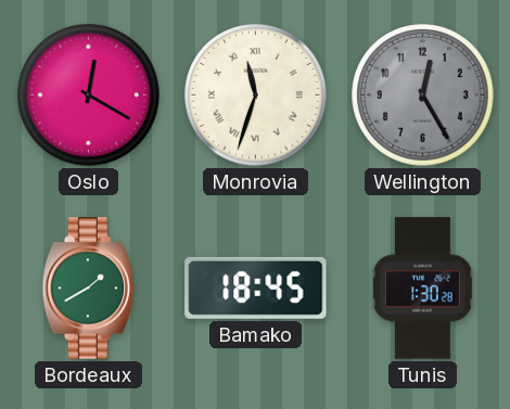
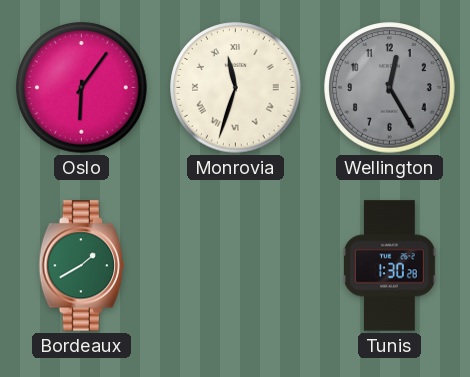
Oslo: 12:20 -> 6:06 (82, 88)
Bamako: 18:45 -> none (256, 287)
